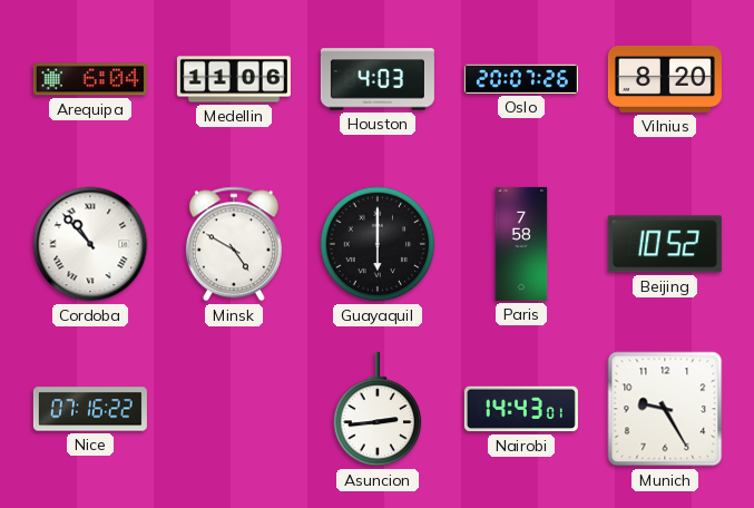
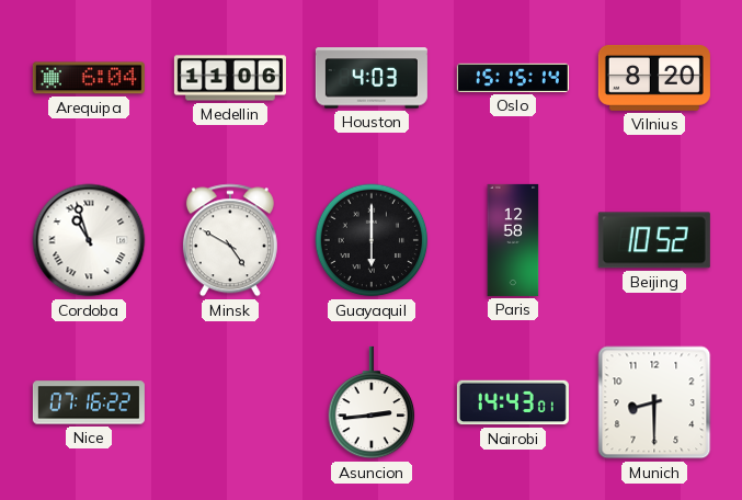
Oslo: 20:07 -> 15:15 (513, 78)
Cordoba: 10:53 -> 10:57 (89, 240)
Paris: 7:58 -> 12:58 (513, 240)
Munich: 9:25 -> 8:30 (654, 402)
